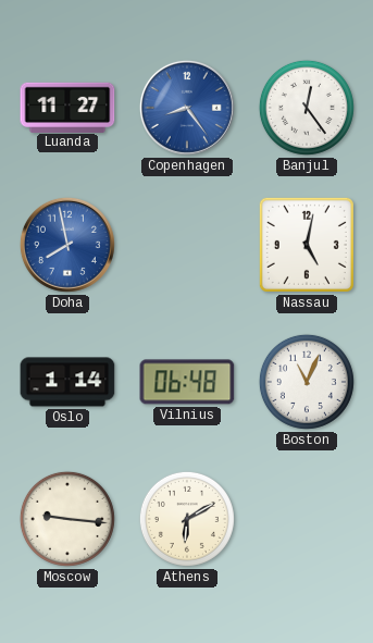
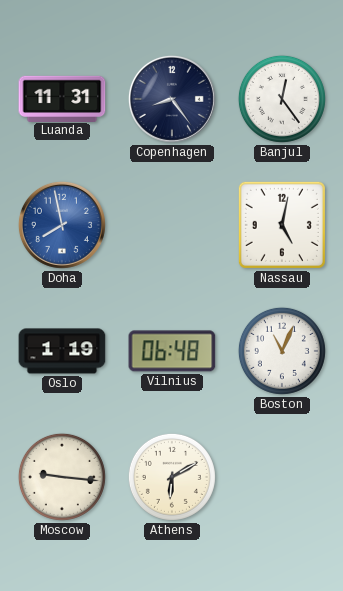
Luanda: 11:27 -> 11:31 (62, 98)
Copenhagen dial: blue -> navy (172, 99)
Oslo: 1:14 -> 1:19 (62, 351)
